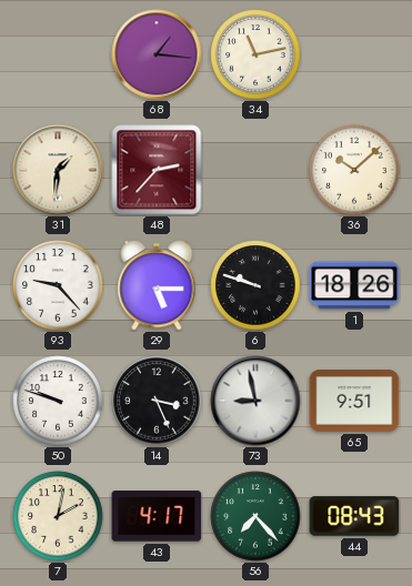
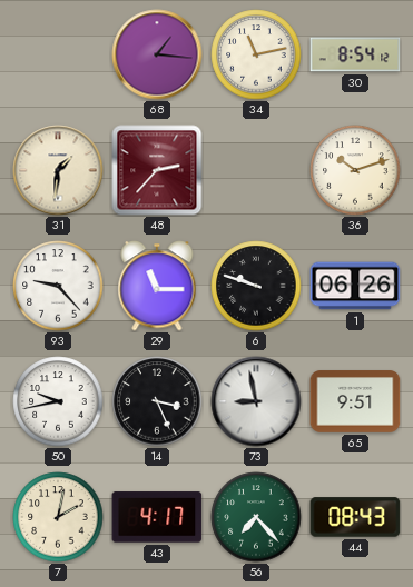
30: none -> 8:54 (355, 54)
36: 10:08 -> 10:12 (355, 170)
29: 5:15 -> 11:15 (157, 286)
1: 18:26 -> 06:26 (355, 286)
50: 9:48 -> 9:43 (58, 401)
